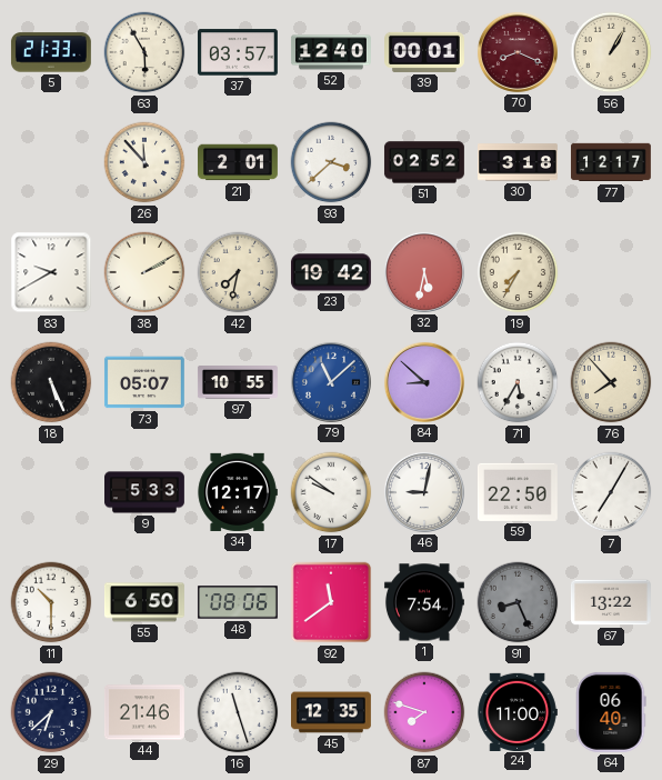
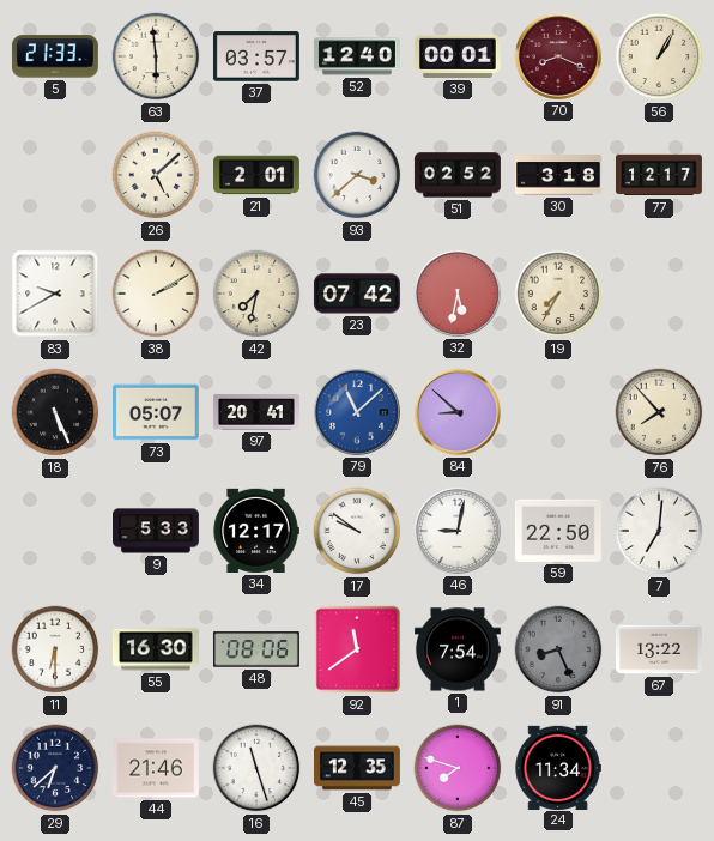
63: 5:55 -> 5:59 (156, 56)
26: 11:53 -> 5:08 (156, 175)
23: 19:42 -> 07:42 (357, 294)
97: 10:55 -> 20:41 (256, 412)
71: 5:35 -> none (518, 382)
7: 7:05 -> 7:01 (659, 531)
11: 10:30 -> 6:30 (55, 649)
55: 6:50 -> 16:30 (156, 649)
24: 11:00 -> 11:34 (558, 767)
64: 06:40 -> none (611, 712)
